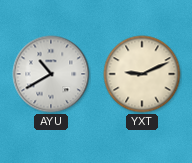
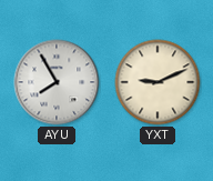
AYU: 10:40 -> 7:55 (57, 82)
